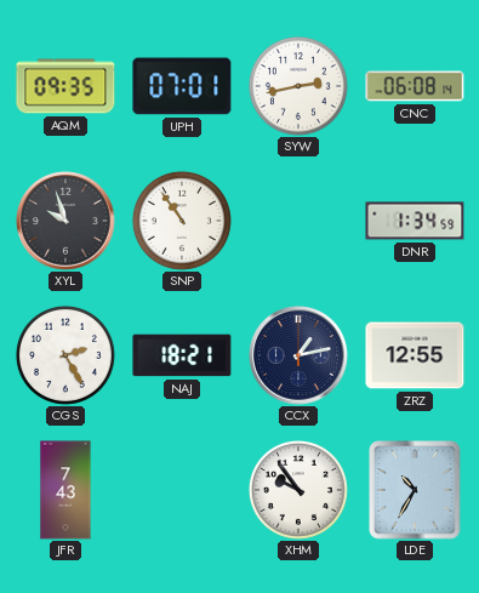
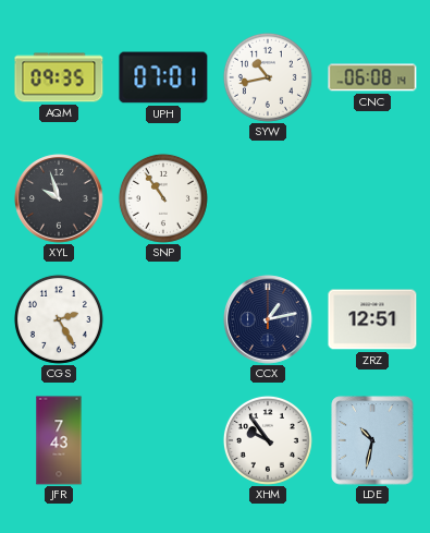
SYW: 2:43 -> 10:43 (268, 77)
DNR: 1:34 -> none (415, 221)
NAJ: 18:21 -> none (182, 355)
ZRZ: 12:55 -> 12:51 (372, 319)
LDE: 10:35 -> 10:32 (372, 440)
